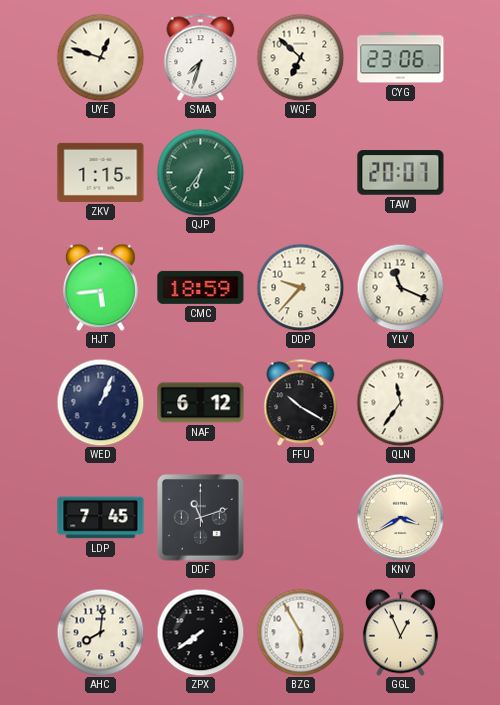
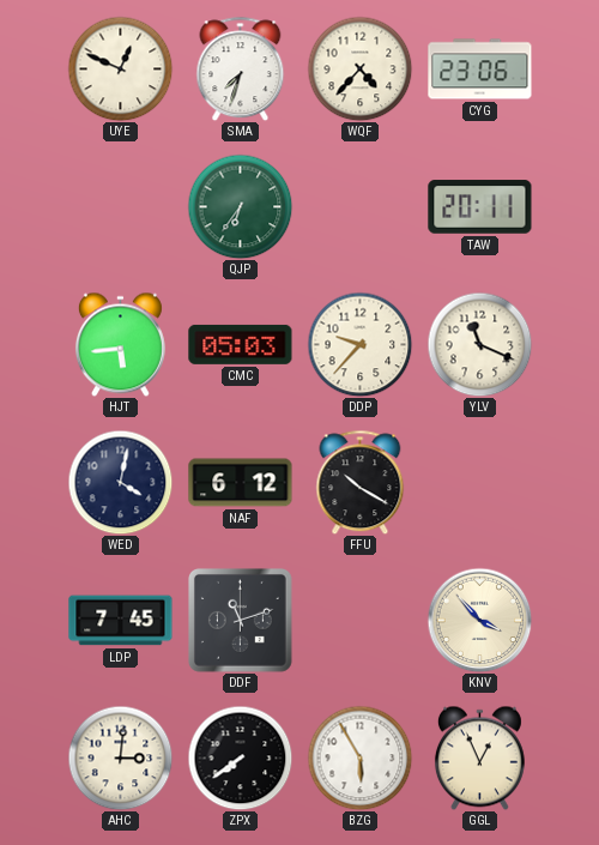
UYE: 12:48 -> 12:49 (120, 68)
WQF: 6:52 -> 4:37 (359, 68)
ZKV: 1:15 -> none (101, 172)
TAW: 20:07 -> 20:11 (480, 207)
CMC: 18:59 -> 05:03 (241, 344)
WED: 1:04 -> 4:02 (120, 482)
QLN: 11:36 -> none (400, 402)
KNV: 3:40 -> 3:53 (479, 620)
AHC: 8:01 -> 3:01 (120, 758)
